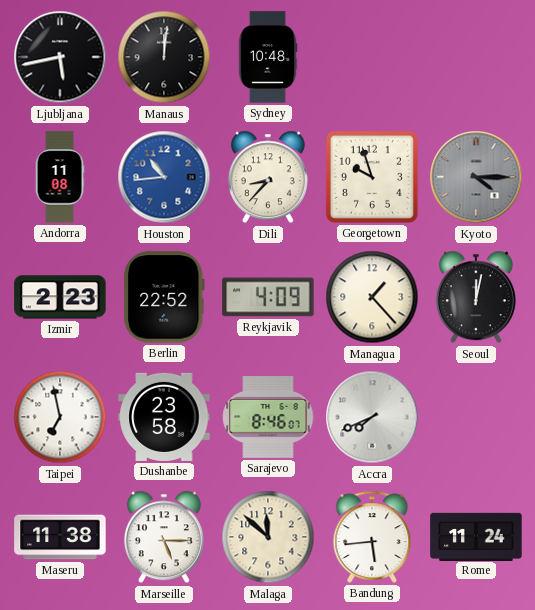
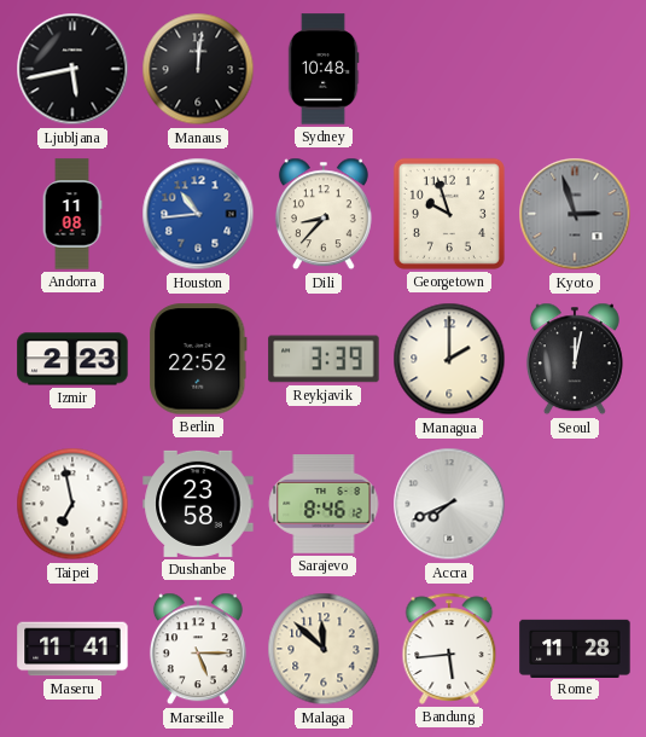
Kyoto: 4:15 -> 2:57 (575, 214)
Reykjavik: 4:09 -> 3:39 (324, 359)
Managua: 1:23 -> 2:00 (449, 359)
Sarajevo: 8:46:07 -> 8:46:12 (324, 505)
Maseru: 11:38 -> 11:41 (72, 649)
Rome: 11:24 -> 11:28 (575, 648)
